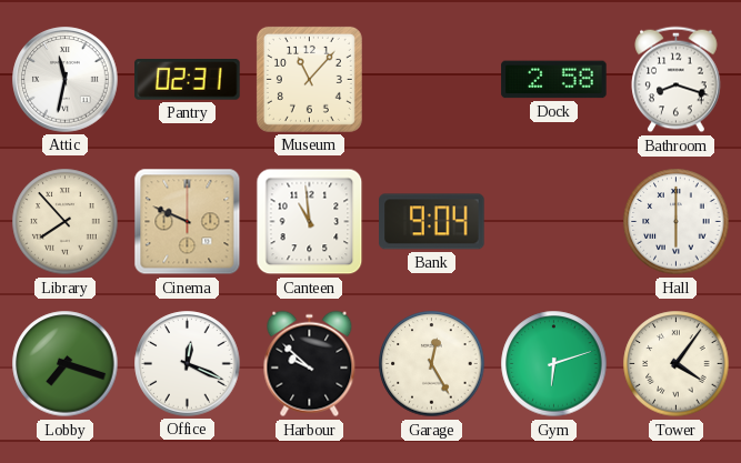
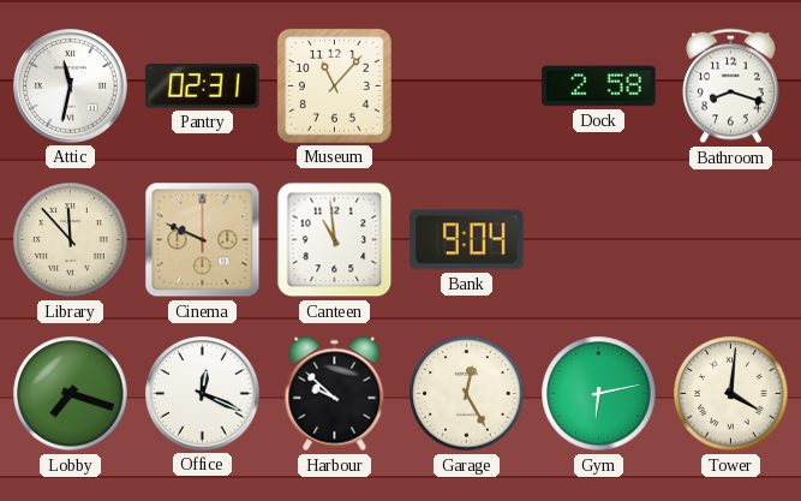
Library: 7:53 -> 11:53 (71, 240)
Hall: 6:00 -> none (677, 222)
Gym: 6:12 -> 6:13 (599, 394)
Tower: 4:06 -> 4:01 (731, 394)
